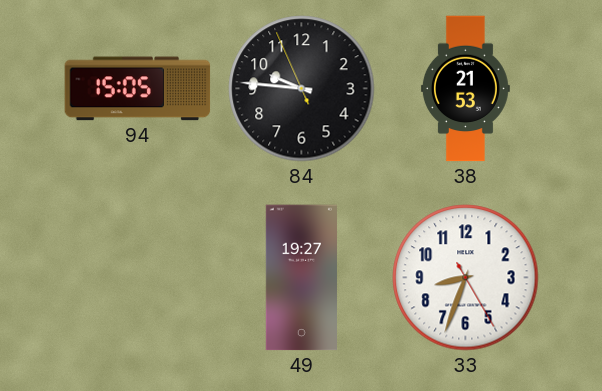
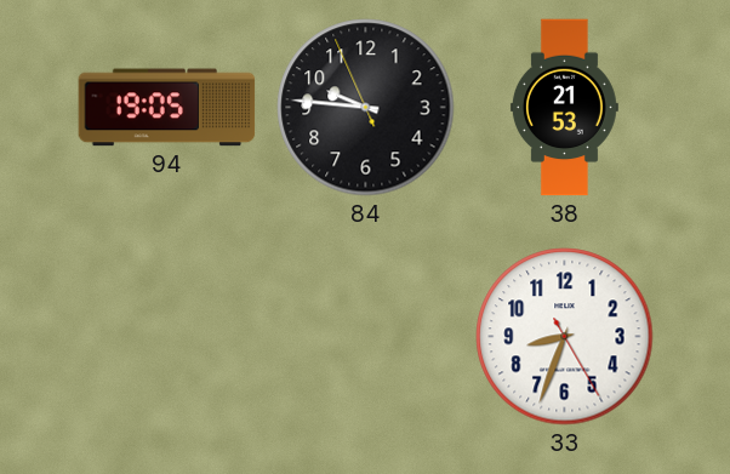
94: 15:05 -> 19:05 (167, 108)
49: 19:27 -> none (301, 278)
